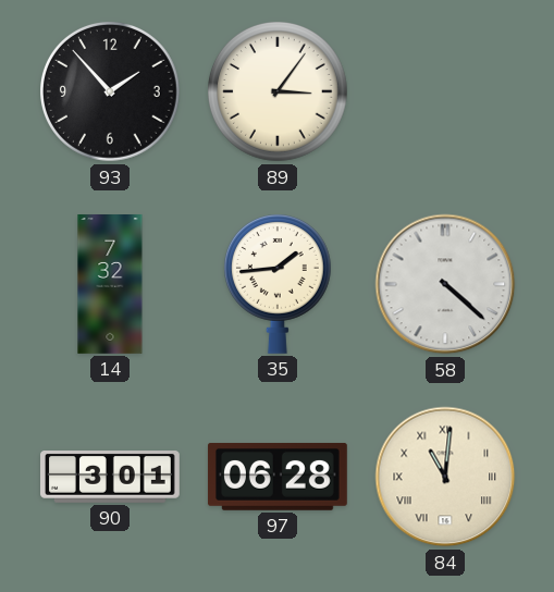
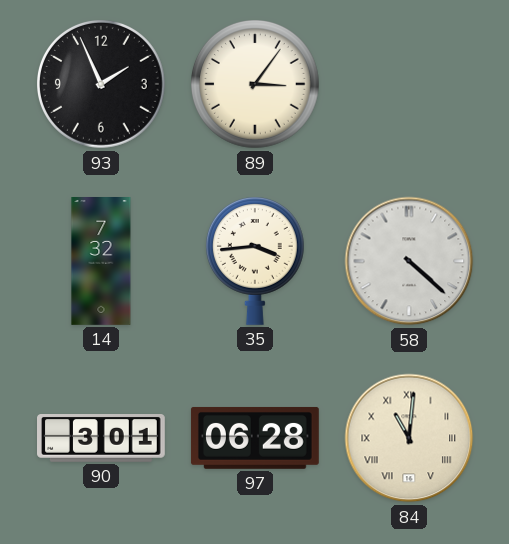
93: 1:53 -> 1:56 (102, 85)
35: 1:44 -> 3:44 (255, 261)
